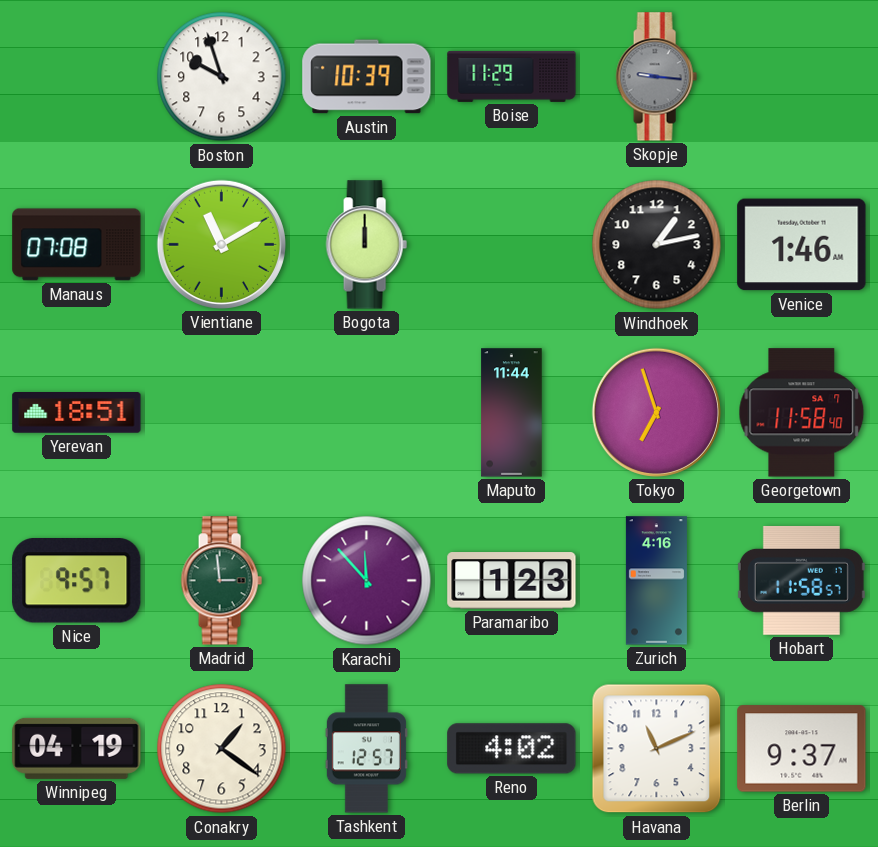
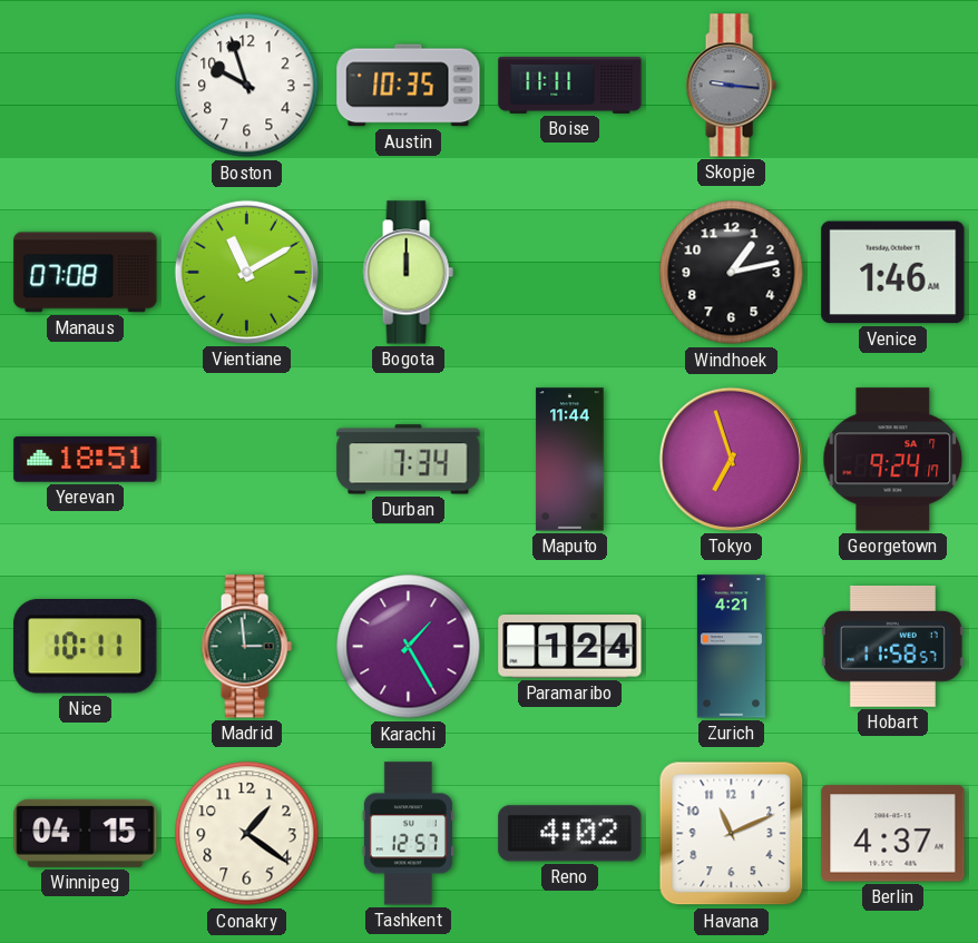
Austin: 10:39 -> 10:35 (409, 86)
Boise: 11:29 -> 11:11 (570, 85)
Durban: none -> 7:34 (409, 460)
Georgetown: 11:58 -> 9:24 (893, 460)
Nice: 9:57 -> 10:11 (86, 646)
Karachi: 11:53 -> 1:25 (409, 647)
Paramaribo: 1:23 -> 1:24 (570, 647)
Zurich: 4:16 -> 4:21 (731, 647)
Winnipeg: 04:19 -> 04:15 (86, 833)
Berlin: 9:37 -> 4:37 (893, 834)
